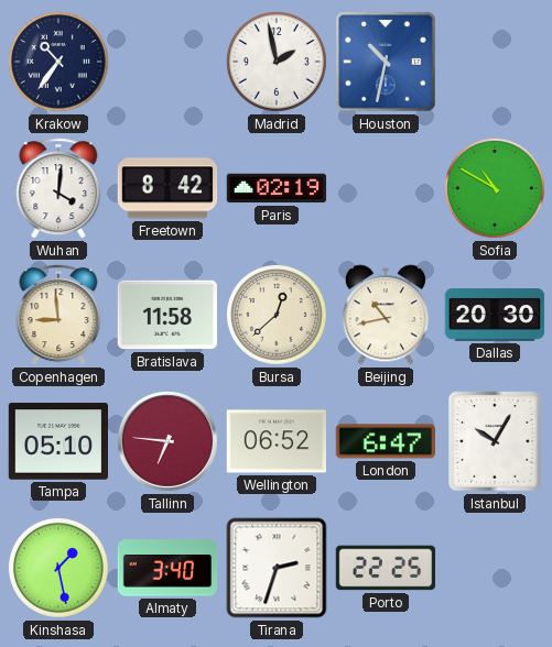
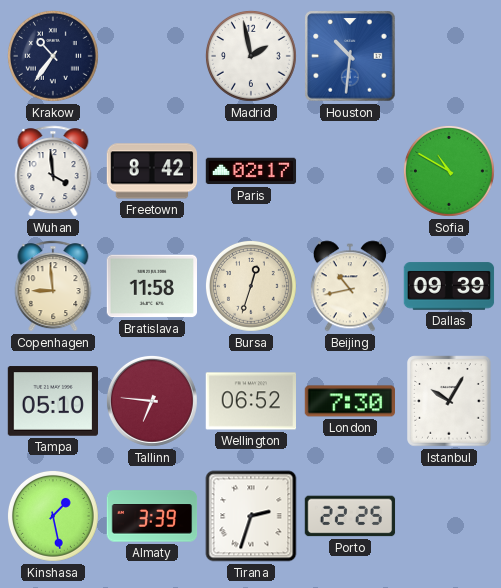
Houston: 10:32 -> 10:31 (350, 56)
Wuhan: 4:01 -> 3:59 (53, 171)
Paris: 02:19 -> 02:17 (251, 171)
Bursa: 12:38 -> 12:33 (251, 286)
Dallas: 20:30 -> 09:39 (449, 286)
London: 6:47 -> 7:30 (350, 401)
Almaty: 3:40 -> 3:39 (152, 516)
